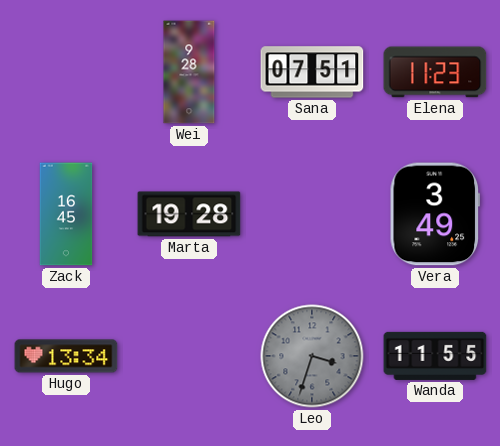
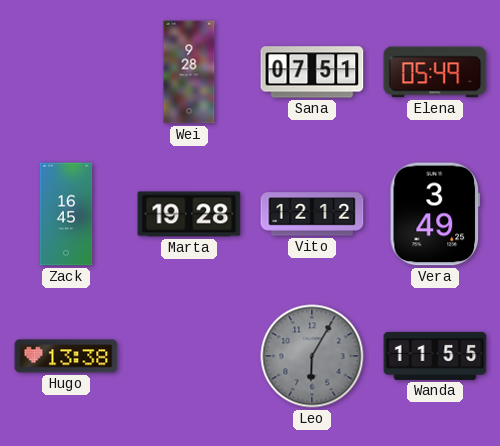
Elena: 11:23 -> 05:49 (435, 72)
Vito: none -> 12:12 (312, 214)
Hugo: 13:34 -> 13:38 (66, 356)
Leo: 3:33 -> 6:05 (312, 356)
